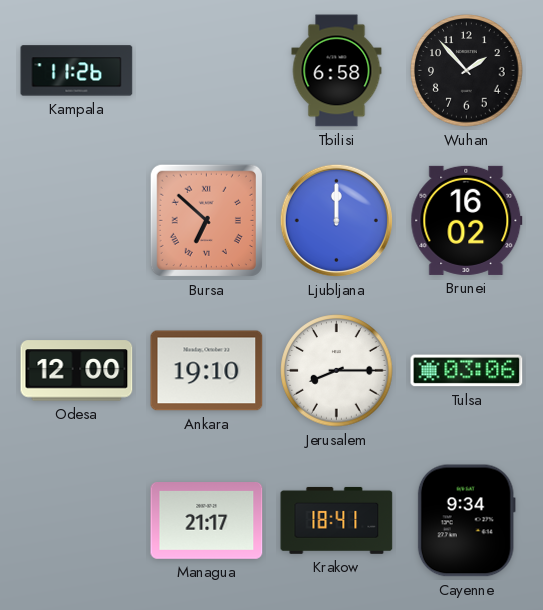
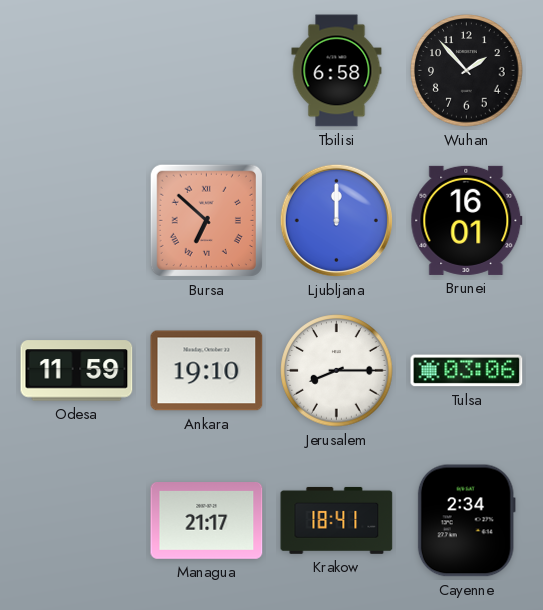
Kampala: 11:26 -> none (77, 71)
Brunei: 16:02 -> 16:01 (467, 220)
Odesa: 12:00 -> 11:59 (77, 371)
Cayenne: 9:34 -> 2:34 (466, 521)
